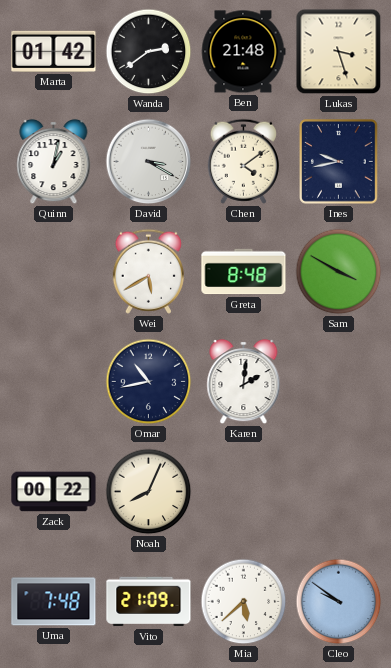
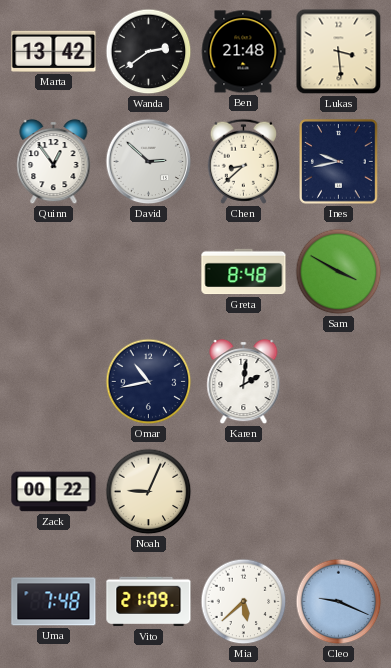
Marta: 01:42 -> 13:42 (54, 51)
Lukas: 3:27 -> 3:29 (339, 52)
Quinn: 1:02 -> 12:54 (54, 162)
David: 3:20 -> 2:52 (149, 162)
Chen: 4:09 -> 8:38 (243, 161)
Wei: 5:40 -> none (148, 271)
Noah: 8:04 -> 9:04 (149, 492)
Cleo: 9:51 -> 9:19 (339, 602)
